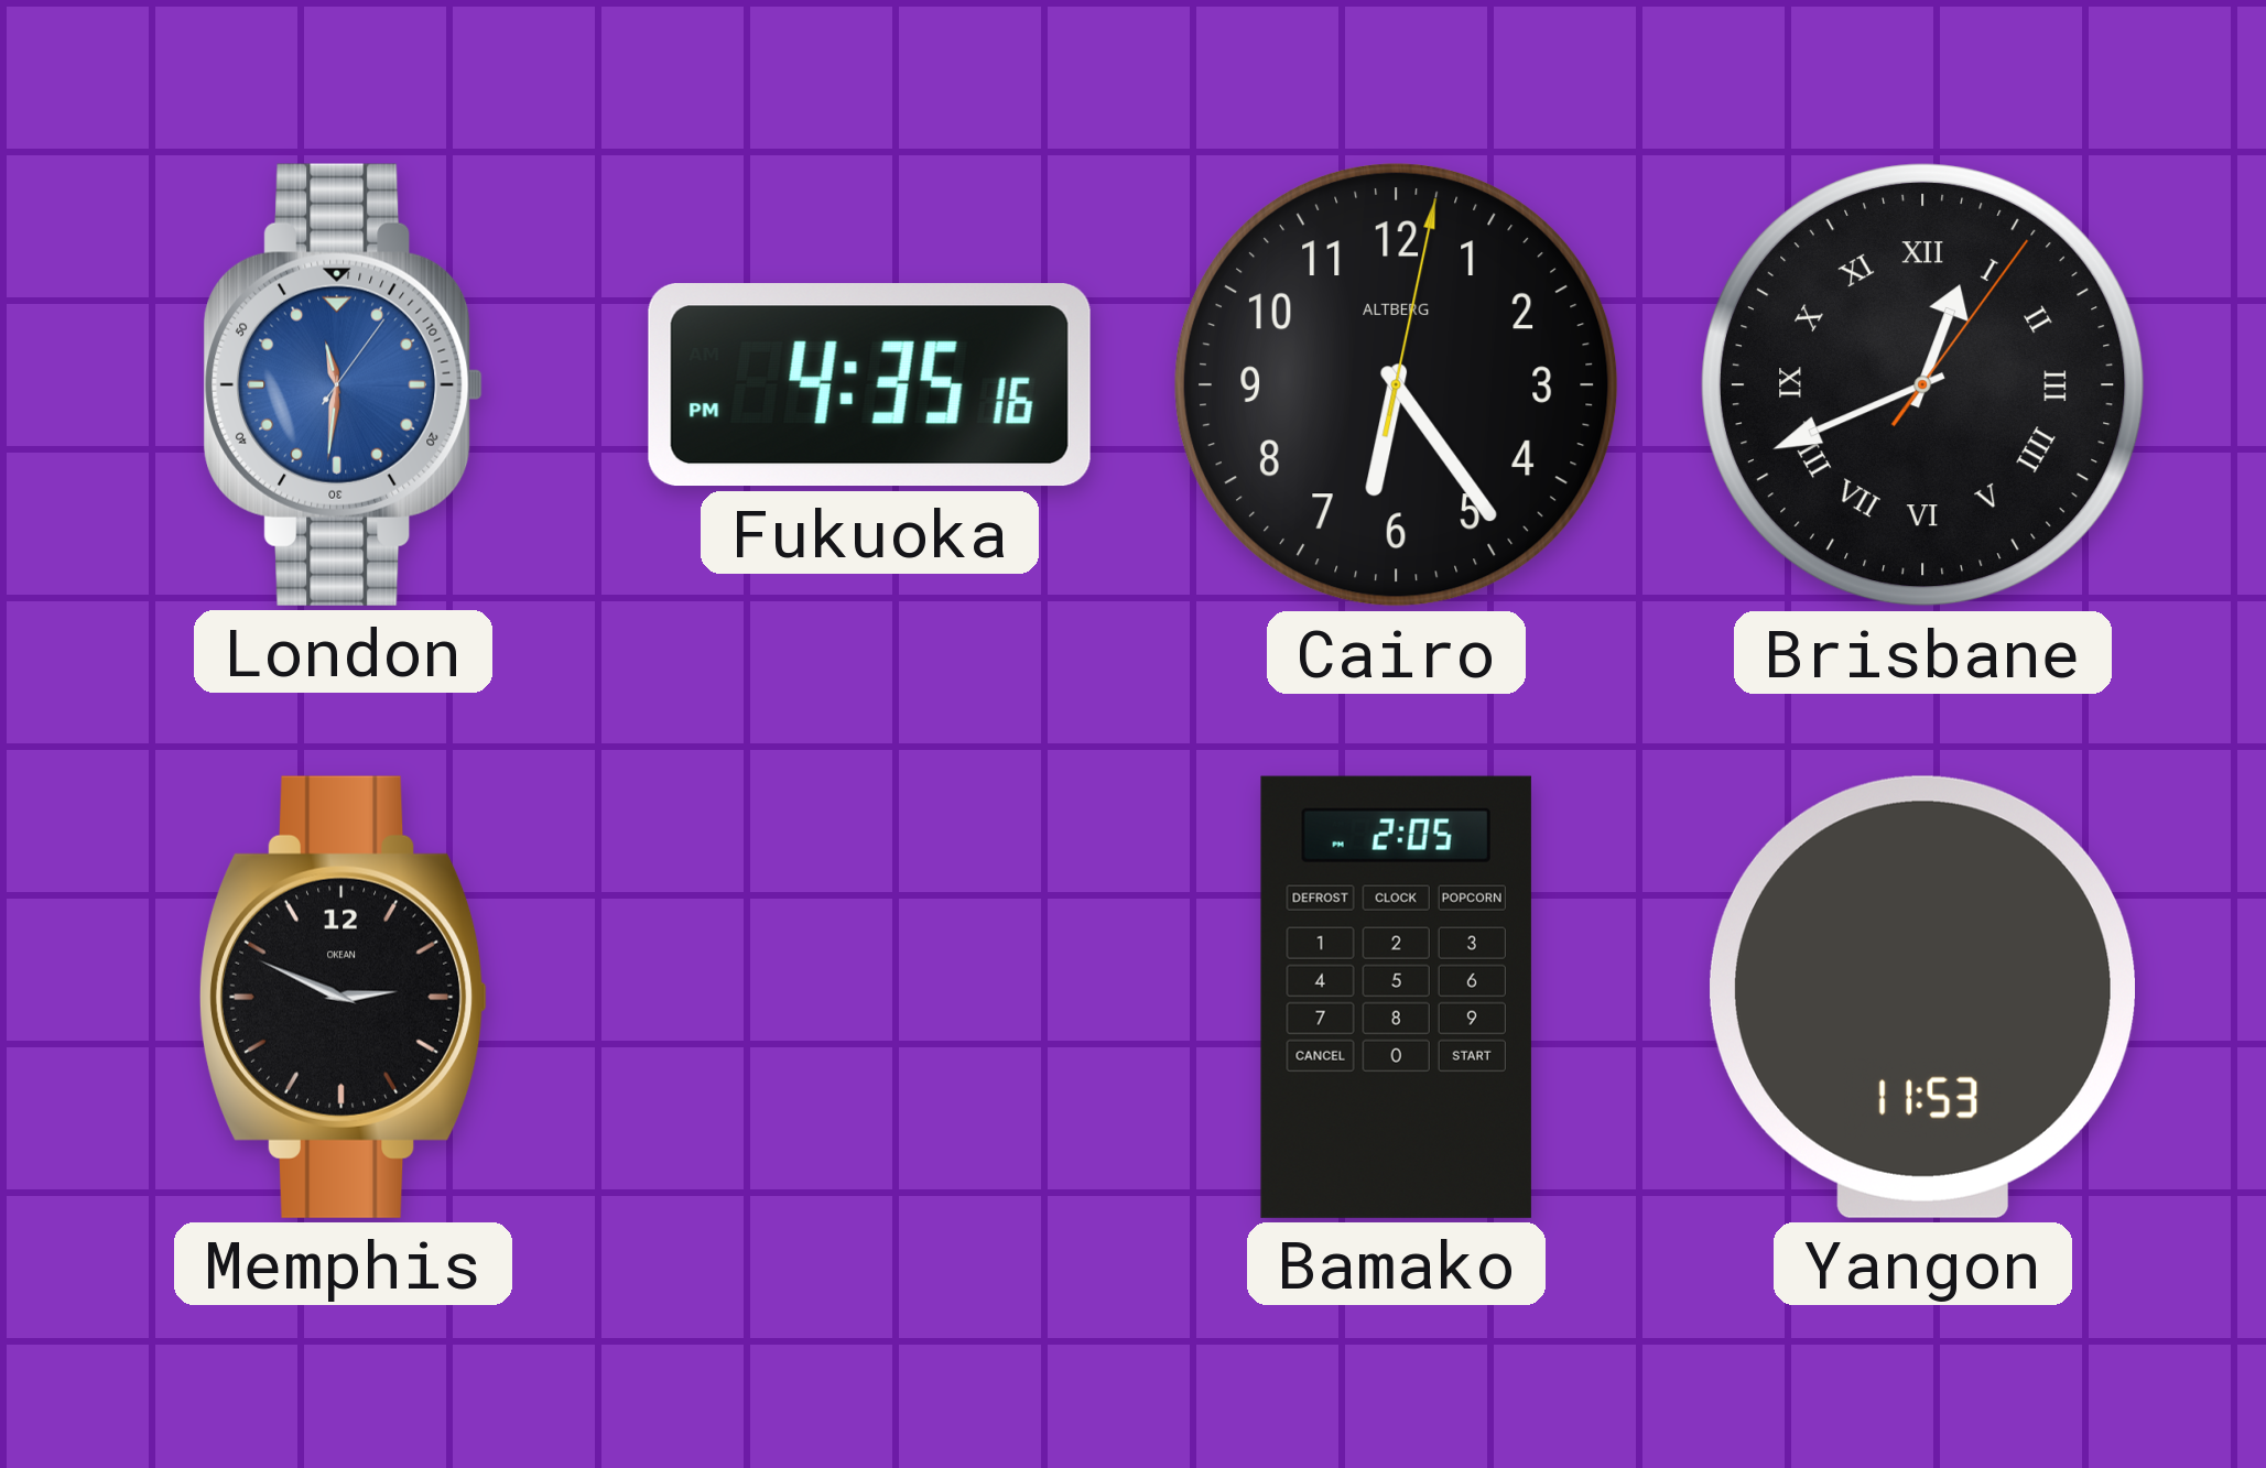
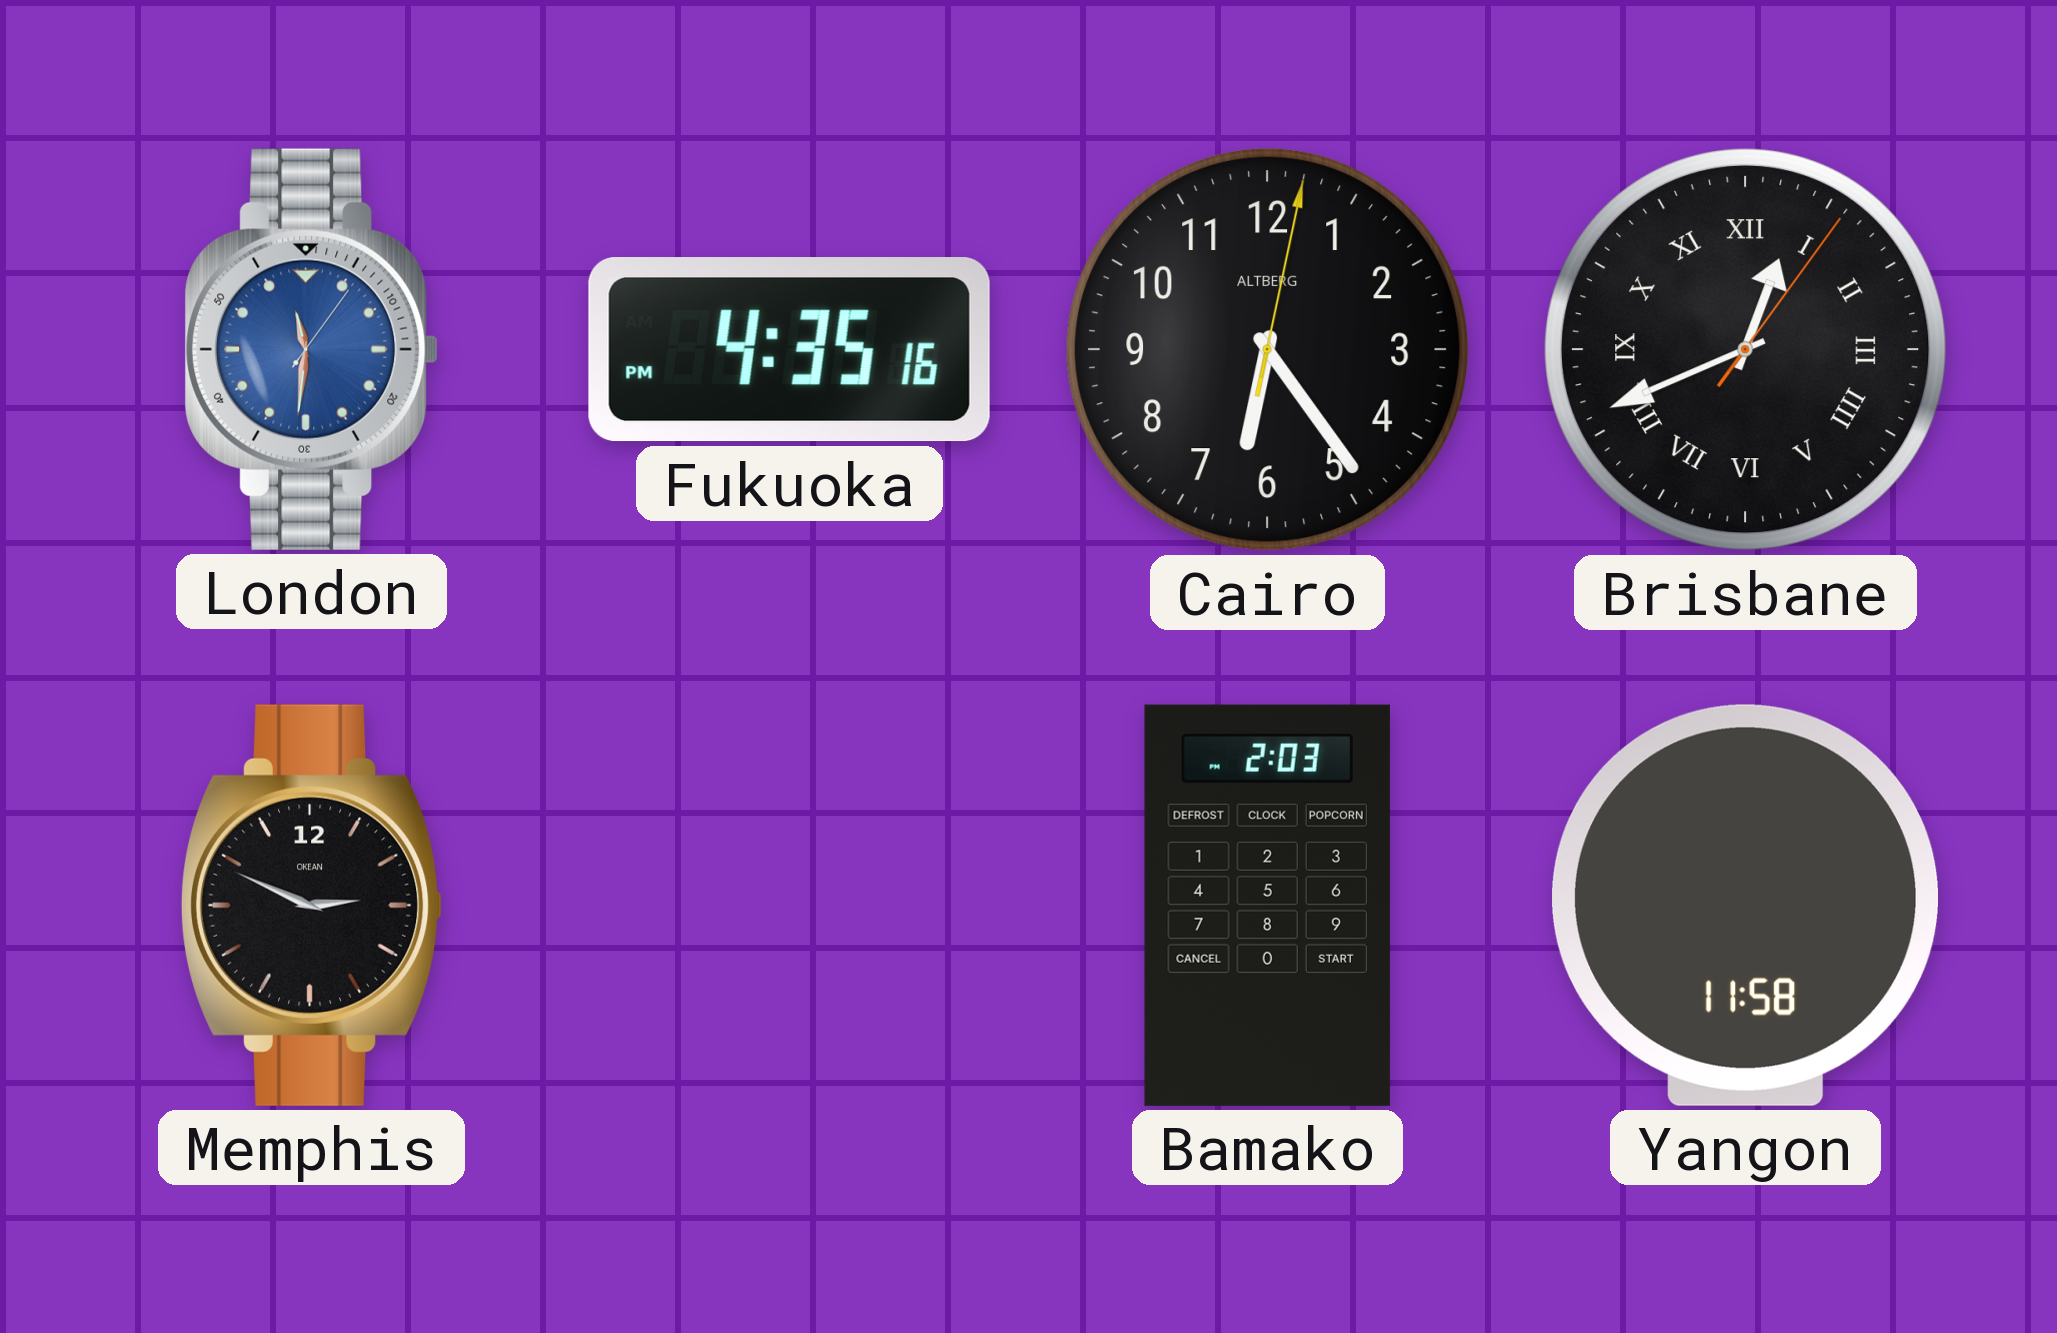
Bamako: 2:05 -> 2:03 (1267, 905)
Yangon: 11:53 -> 11:58 (1745, 905)
